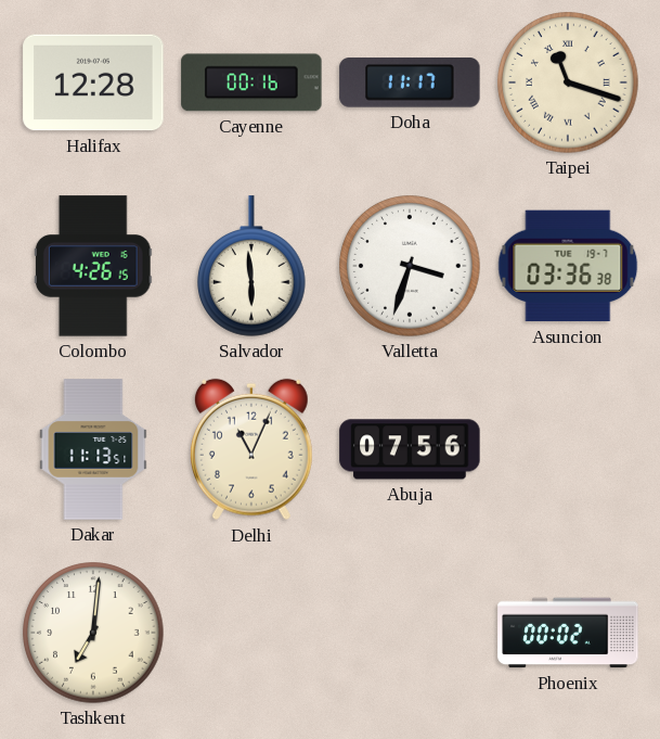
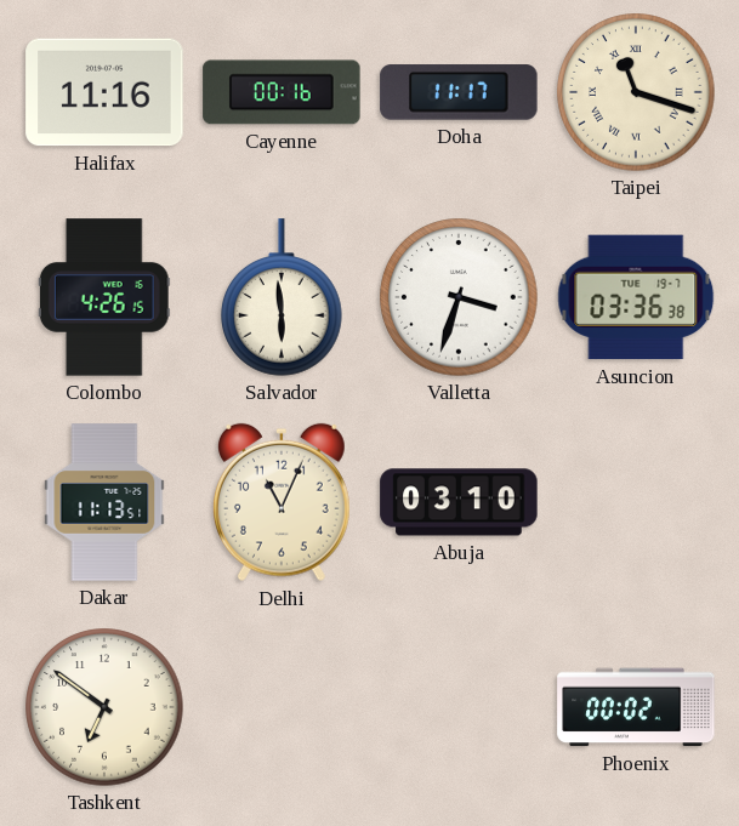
Halifax: 12:28 -> 11:16 (104, 92)
Abuja: 07:56 -> 03:10 (459, 502)
Tashkent: 7:01 -> 6:51 (104, 707)
